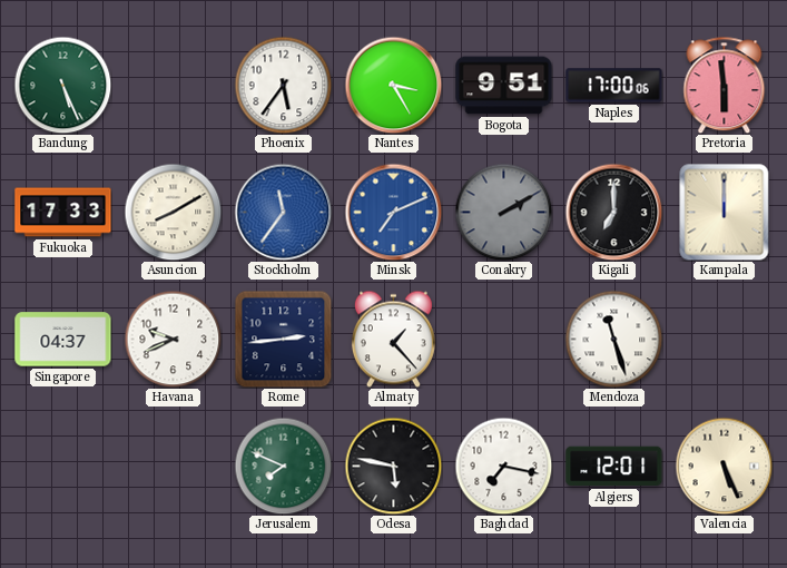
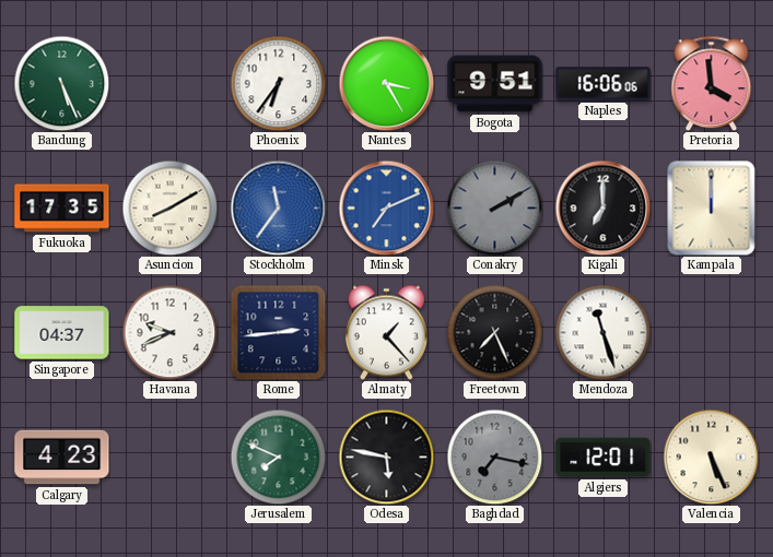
Phoenix: 5:36 -> 6:36 (278, 83)
Naples: 17:00 -> 16:06 (604, 84)
Pretoria: 5:59 -> 3:59 (712, 83)
Fukuoka: 17:33 -> 17:35 (62, 209)
Freetown: none -> 7:26 (494, 332)
Calgary: none -> 4:23 (62, 458)
Baghdad dial: white -> grey (494, 457)
